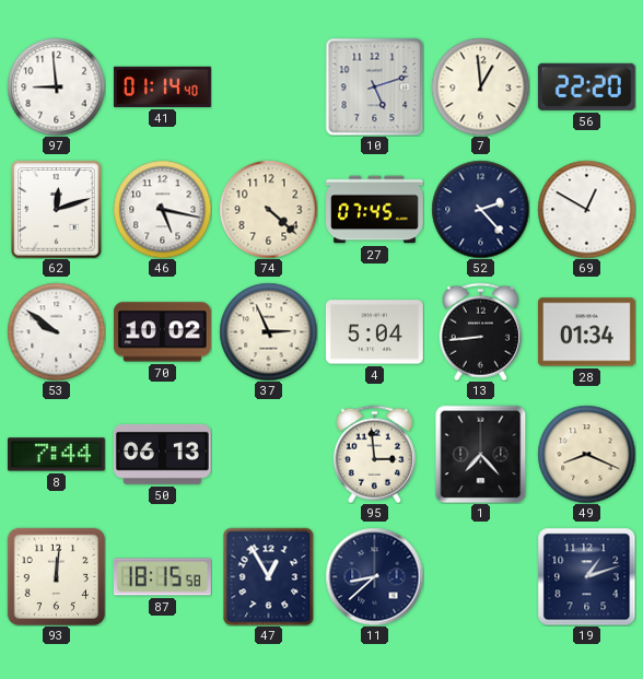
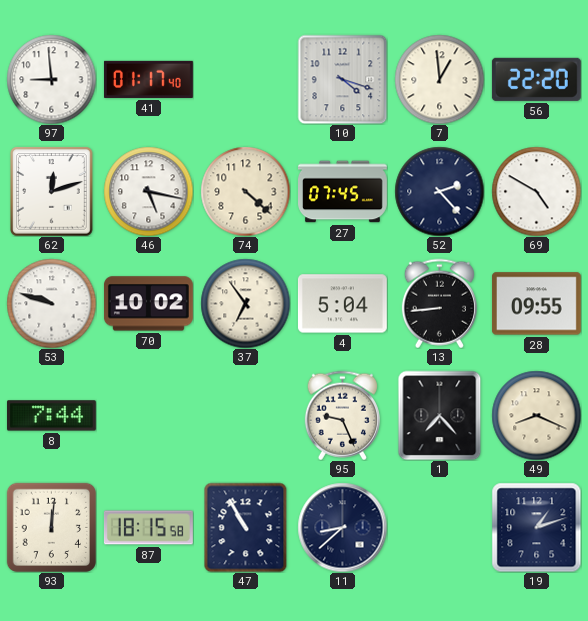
41: 01:14 -> 01:17 (148, 79)
10: 5:12 -> 4:18 (342, 79)
69: 12:50 -> 4:50 (536, 191)
53: 9:51 -> 9:48 (51, 303)
37: 2:56 -> 6:54 (245, 303)
28: 01:34 -> 09:55 (536, 304)
50: 06:13 -> none (162, 454)
95: 2:59 -> 9:26 (342, 415)
47: 12:55 -> 10:55 (246, 527)
